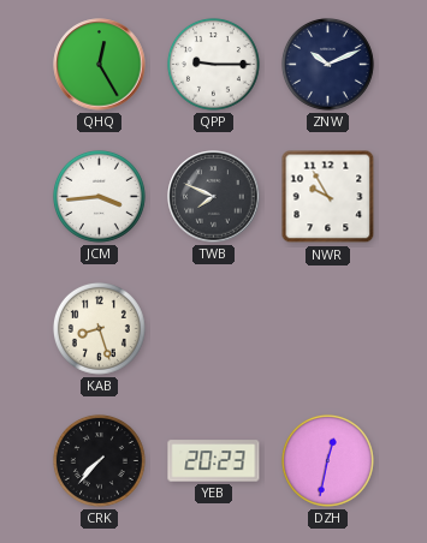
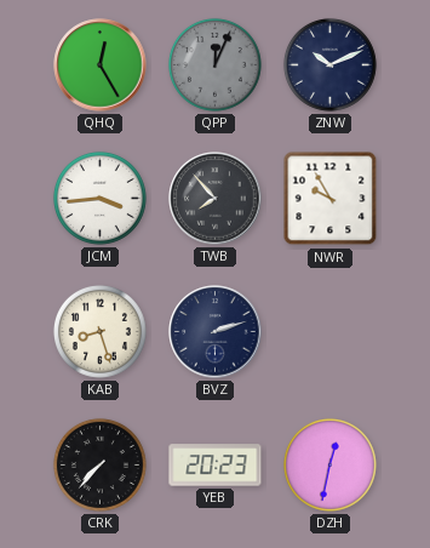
QPP: 9:15 -> 12:04 (214, 64)
QPP dial: white -> grey (214, 64)
TWB: 7:49 -> 7:53 (216, 199)
BVZ: none -> 2:12 (216, 332)
